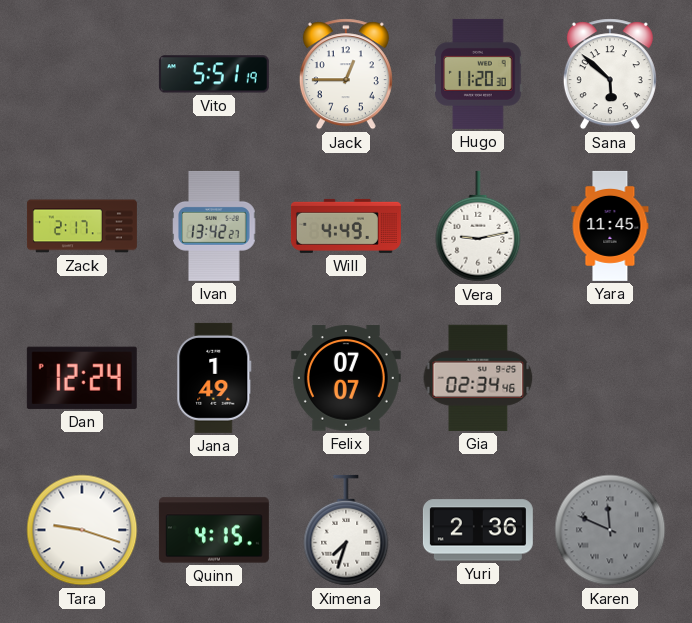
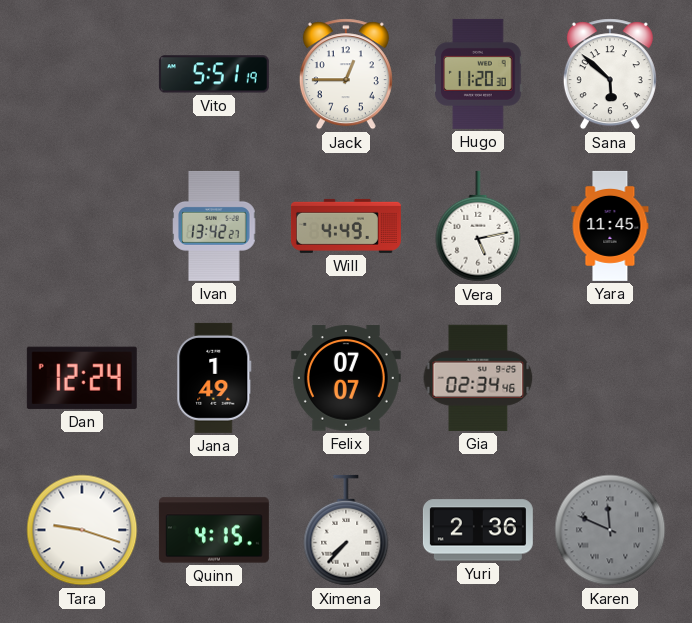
Zack: 2:17 -> none (82, 226)
Vera: 9:13 -> 5:13 (478, 226)
Ximena: 7:33 -> 7:37 (346, 530)
